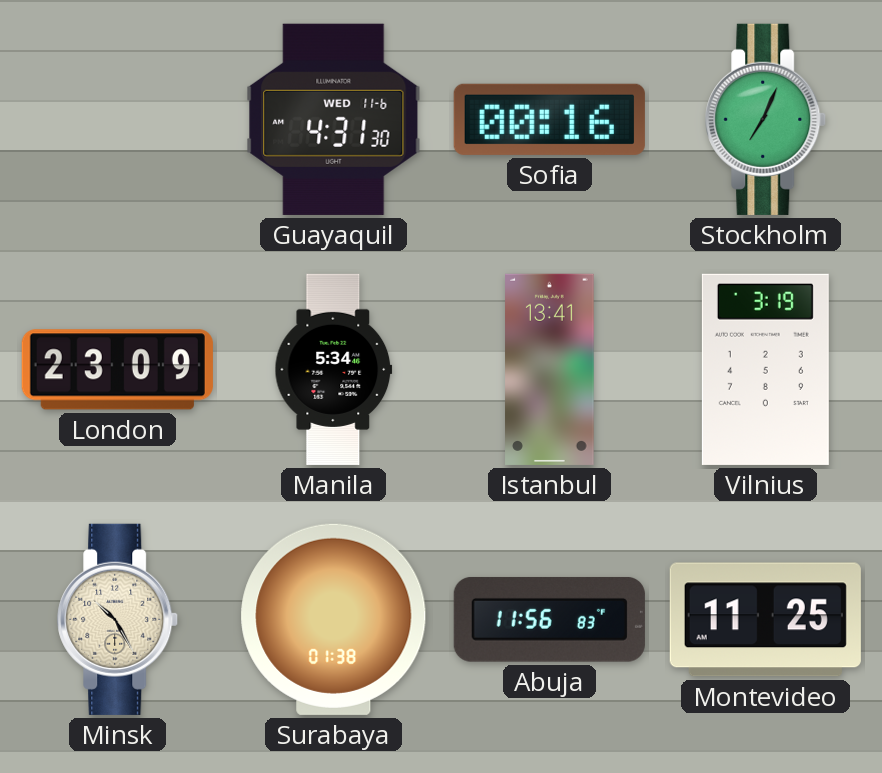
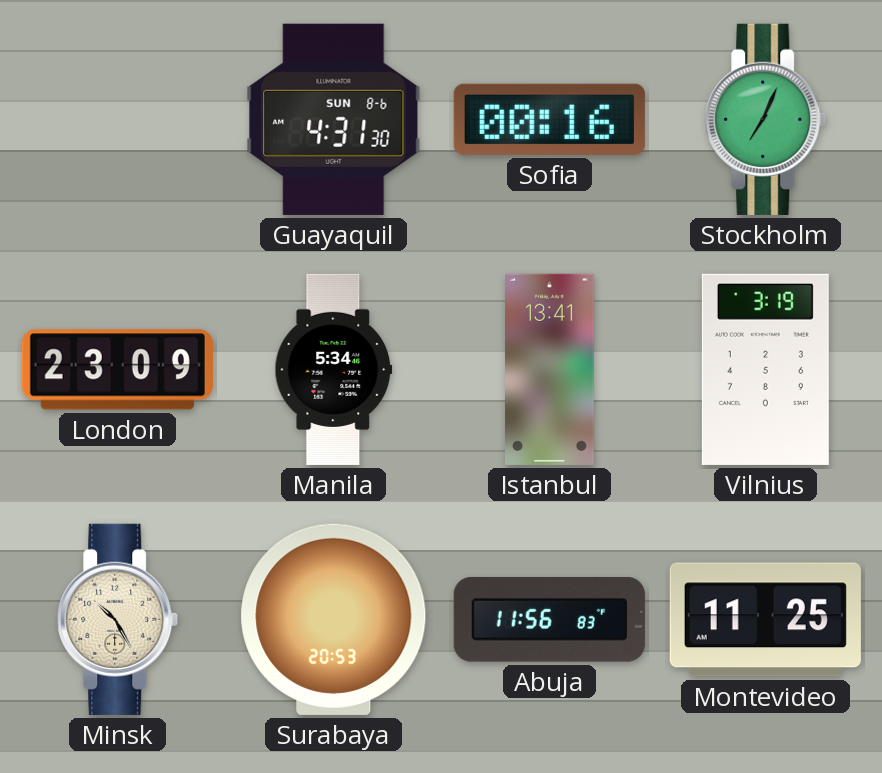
Guayaquil date: WED 11-6 -> SUN 8-6 (334, 119)
Surabaya: 01:38 -> 20:53 (334, 619)
